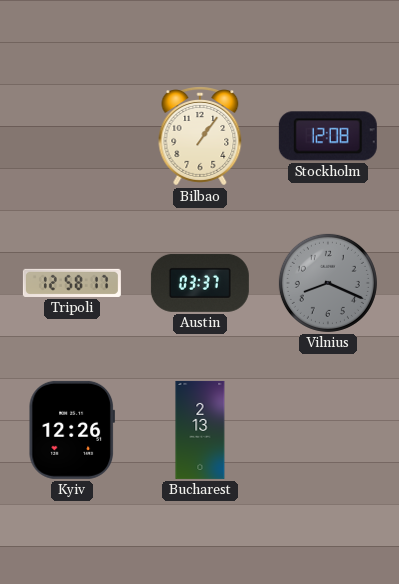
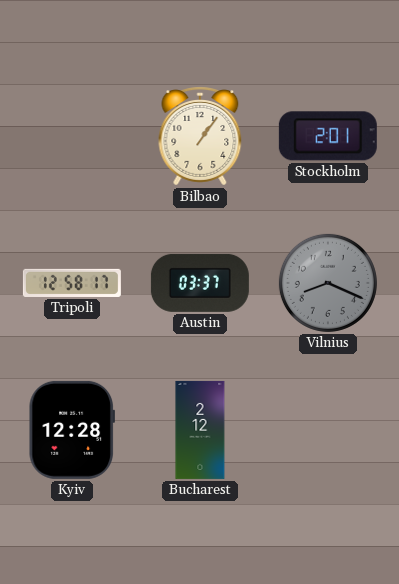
Stockholm: 12:08 -> 2:01 (328, 136)
Kyiv: 12:26 -> 12:28 (71, 430)
Bucharest: 2:13 -> 2:12 (200, 430)
